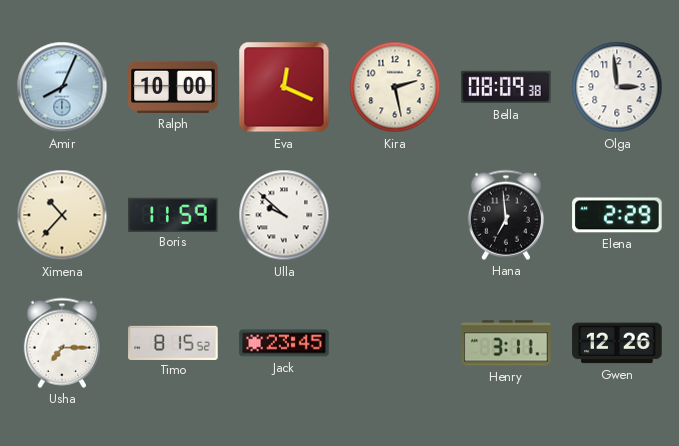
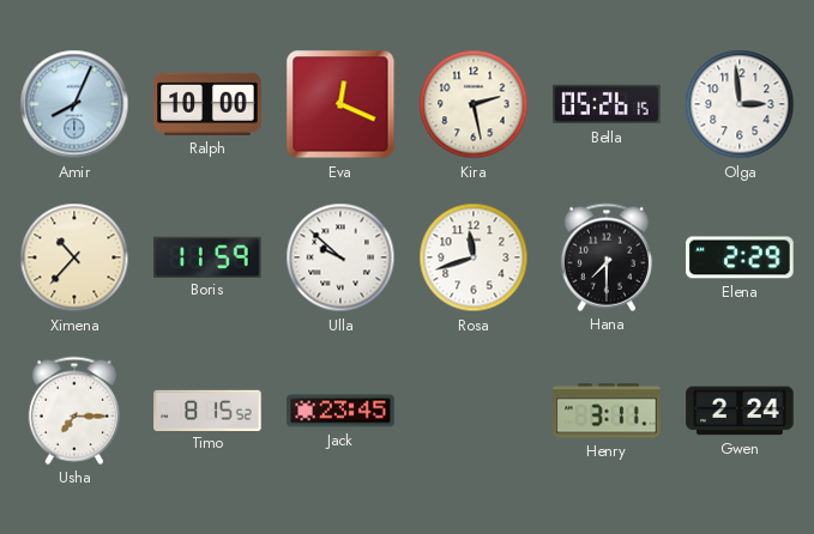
Bella: 08:09 -> 05:26 (607, 104)
Rosa: none -> 11:42 (474, 257)
Hana: 6:59 -> 7:30 (607, 257)
Gwen: 12:26 -> 2:24 (740, 411)
